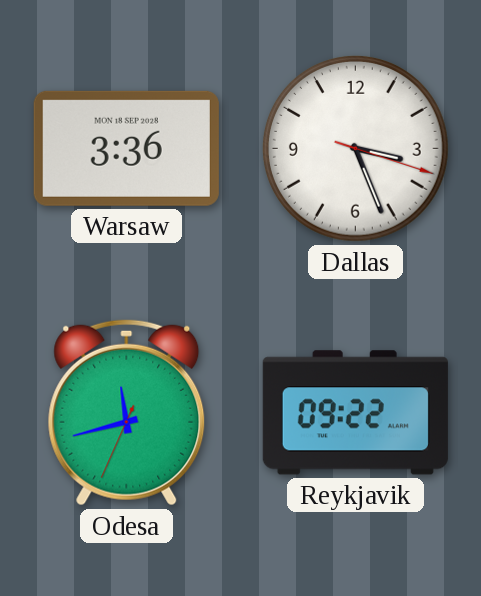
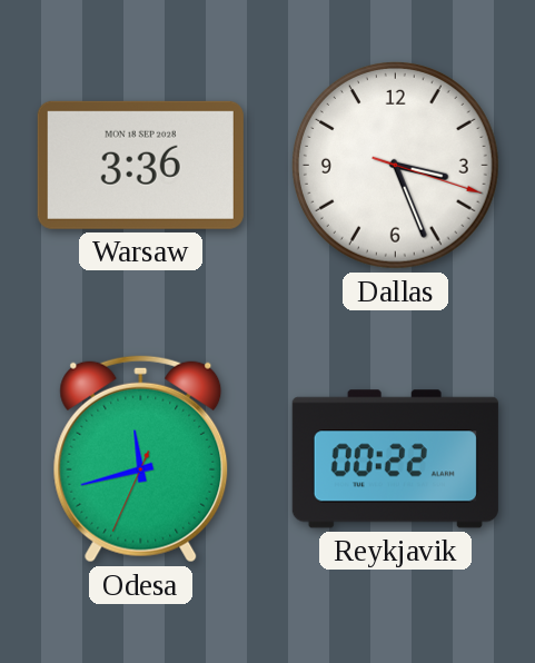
Reykjavik: 09:22 -> 00:22 (395, 459)
